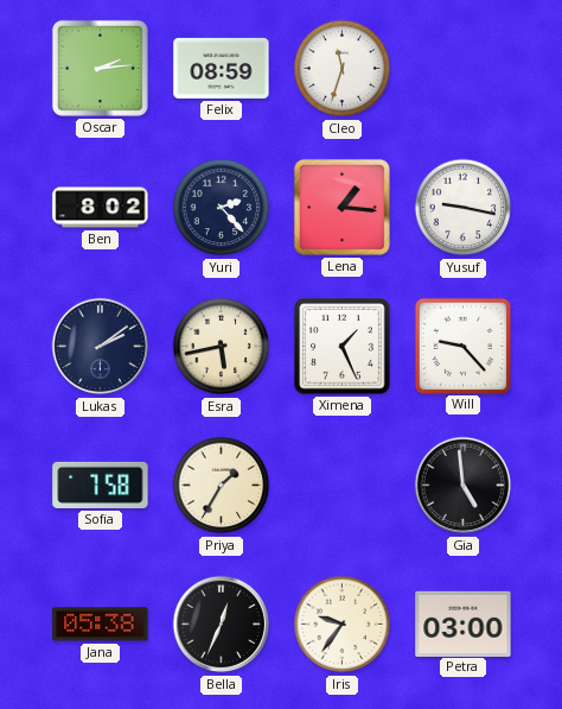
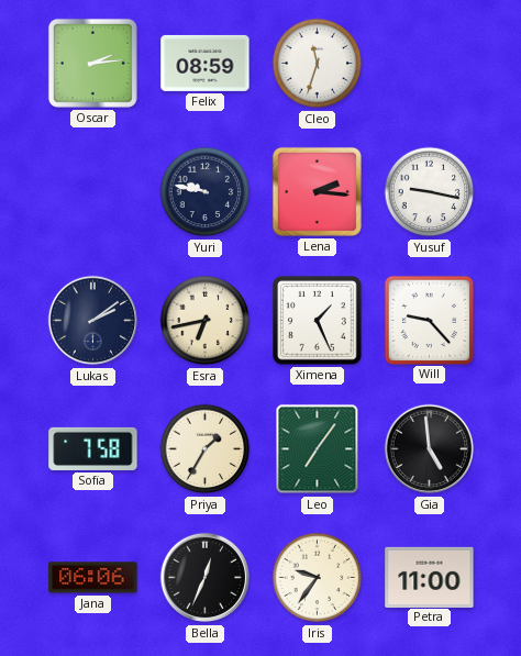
Ben: 8:02 -> none (101, 208)
Yuri: 2:23 -> 9:47 (206, 192)
Lena: 1:16 -> 2:16 (317, 191)
Esra: 5:43 -> 6:43 (206, 321)
Leo: none -> 7:06 (318, 449)
Jana: 05:38 -> 06:06 (93, 578)
Petra: 03:00 -> 11:00 (430, 577)
